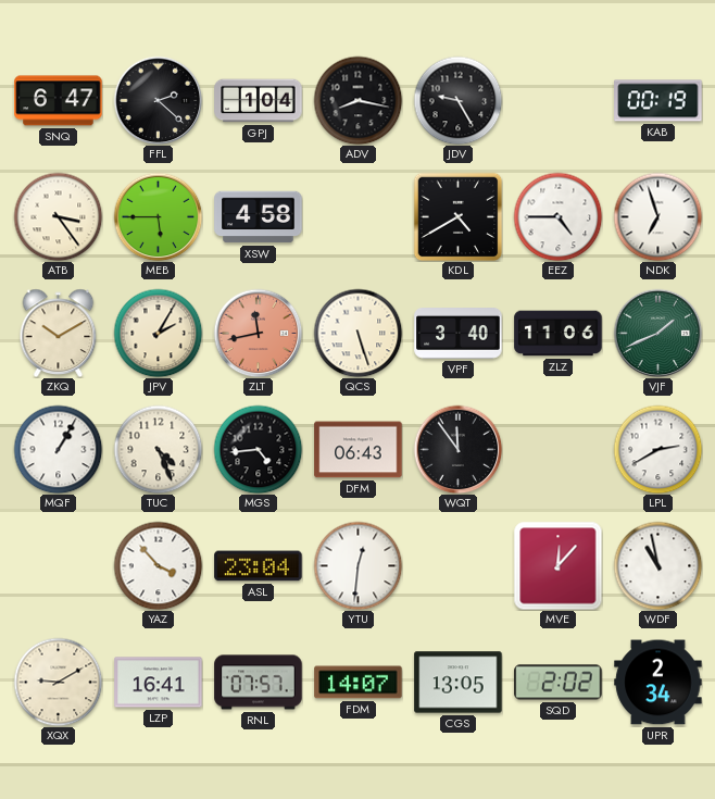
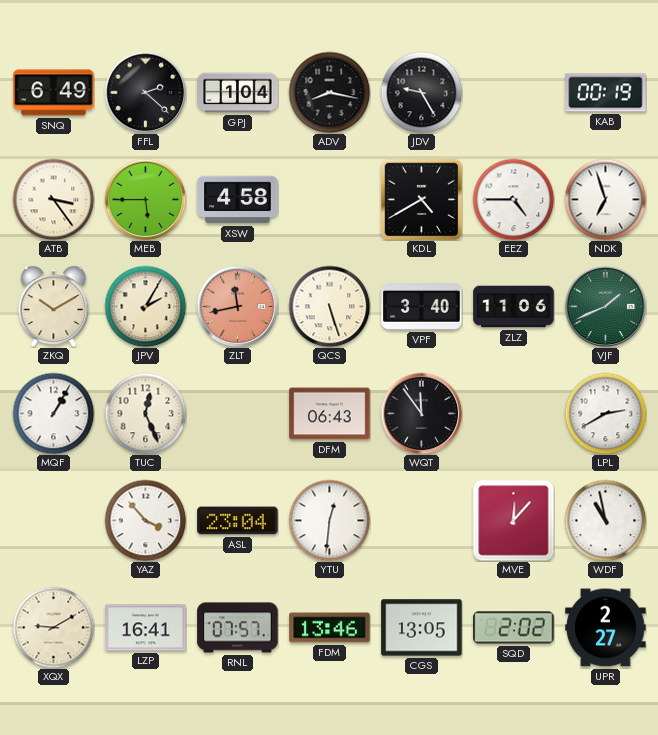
SNQ: 6:47 -> 6:49 (54, 93)
TUC: 4:26 -> 12:26 (145, 413)
MGS: 4:44 -> none (258, 449)
FDM: 14:07 -> 13:46 (330, 628)
UPR: 2:34 -> 2:27 (606, 628)
